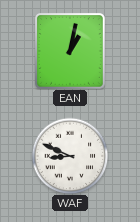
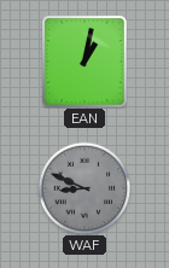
WAF dial: white -> grey (84, 188)
